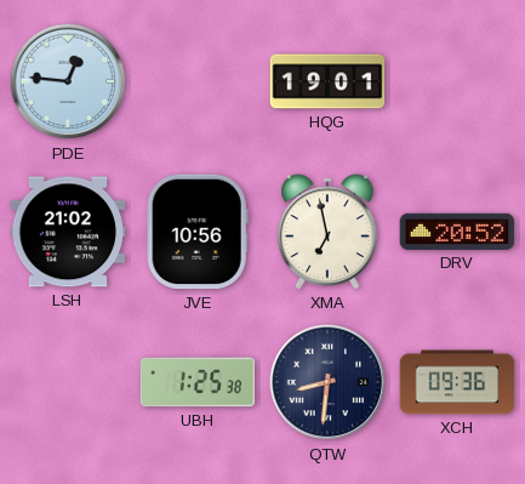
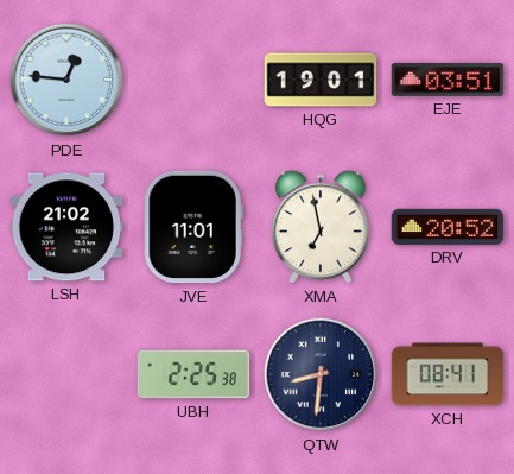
EJE: none -> 03:51 (448, 80)
JVE: 10:56 -> 11:01 (193, 227)
UBH: 1:25 -> 2:25 (193, 374)
XCH: 09:36 -> 08:41 (448, 374)
